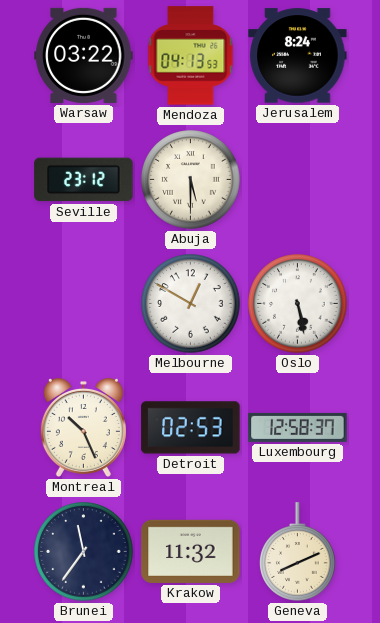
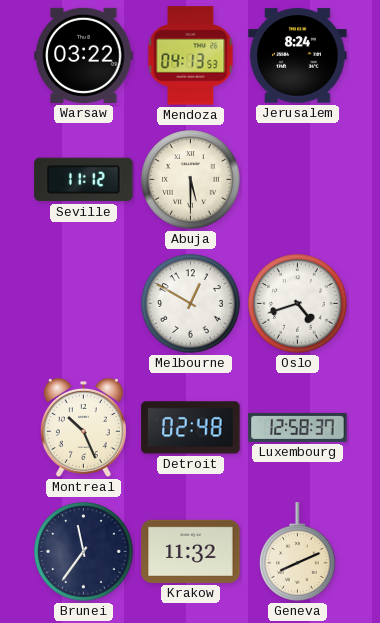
Seville: 23:12 -> 11:12 (84, 180)
Oslo: 5:28 -> 4:42 (298, 304)
Detroit: 02:53 -> 02:48 (191, 428)
